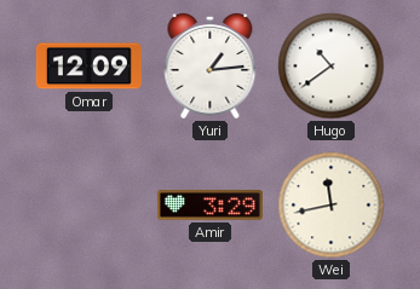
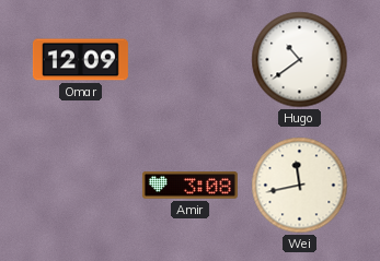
Yuri: 1:14 -> none (211, 67)
Amir: 3:29 -> 3:08 (189, 186)
